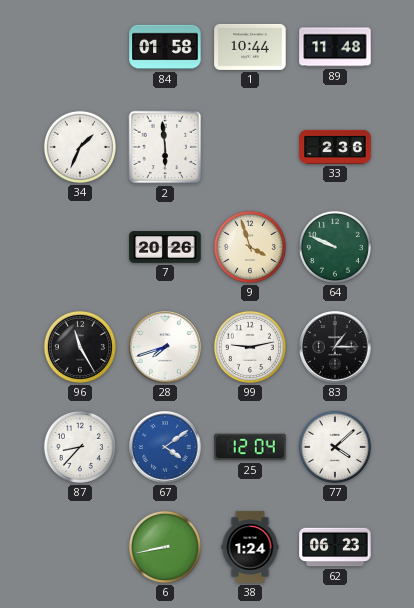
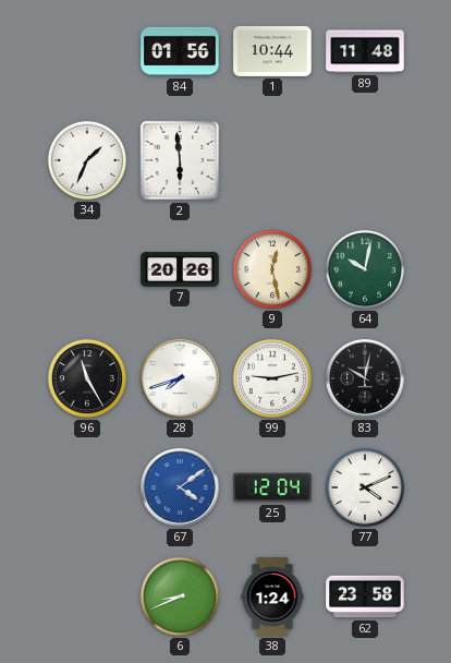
84: 01:58 -> 01:56 (180, 51)
33: 2:36 -> none (335, 147)
9: 3:57 -> 12:28 (272, 269)
64: 9:49 -> 10:02 (365, 269)
83: 1:15 -> 10:02 (365, 378)
87: 8:37 -> none (80, 447)
77: 4:08 -> 4:11 (365, 487)
6: 8:43 -> 8:41 (180, 596)
62: 06:23 -> 23:58 (365, 596)
